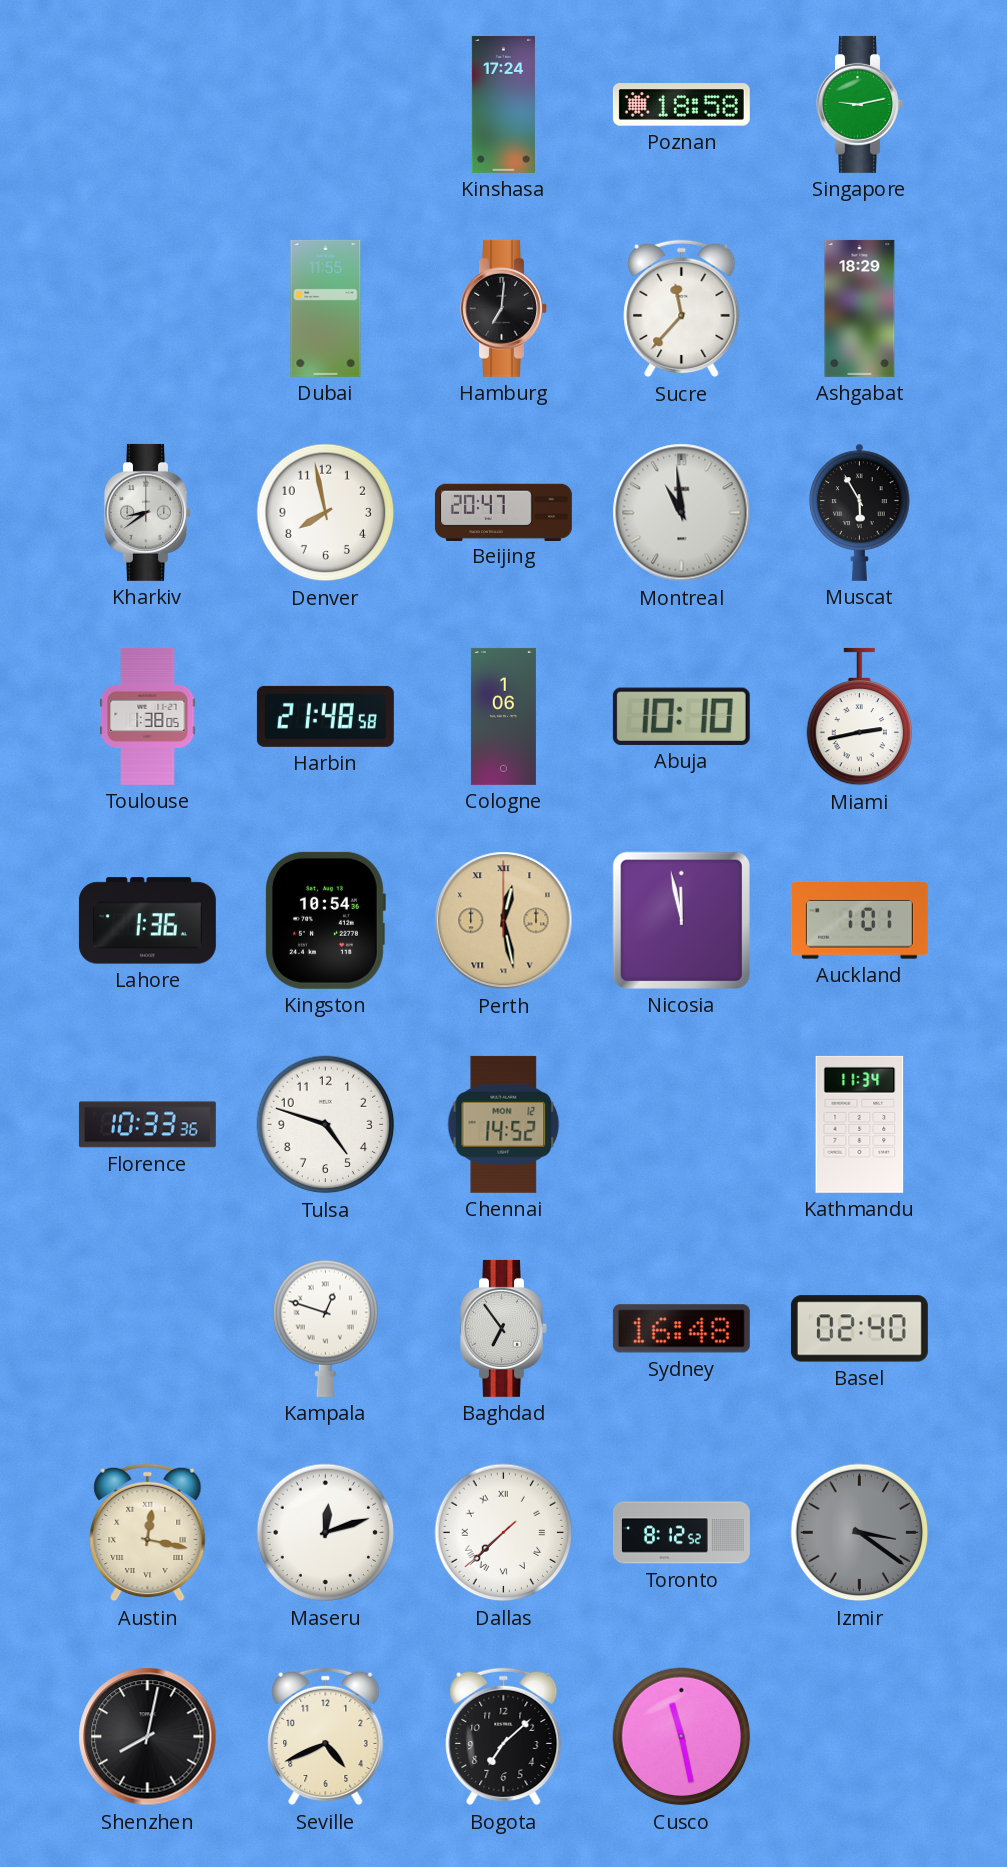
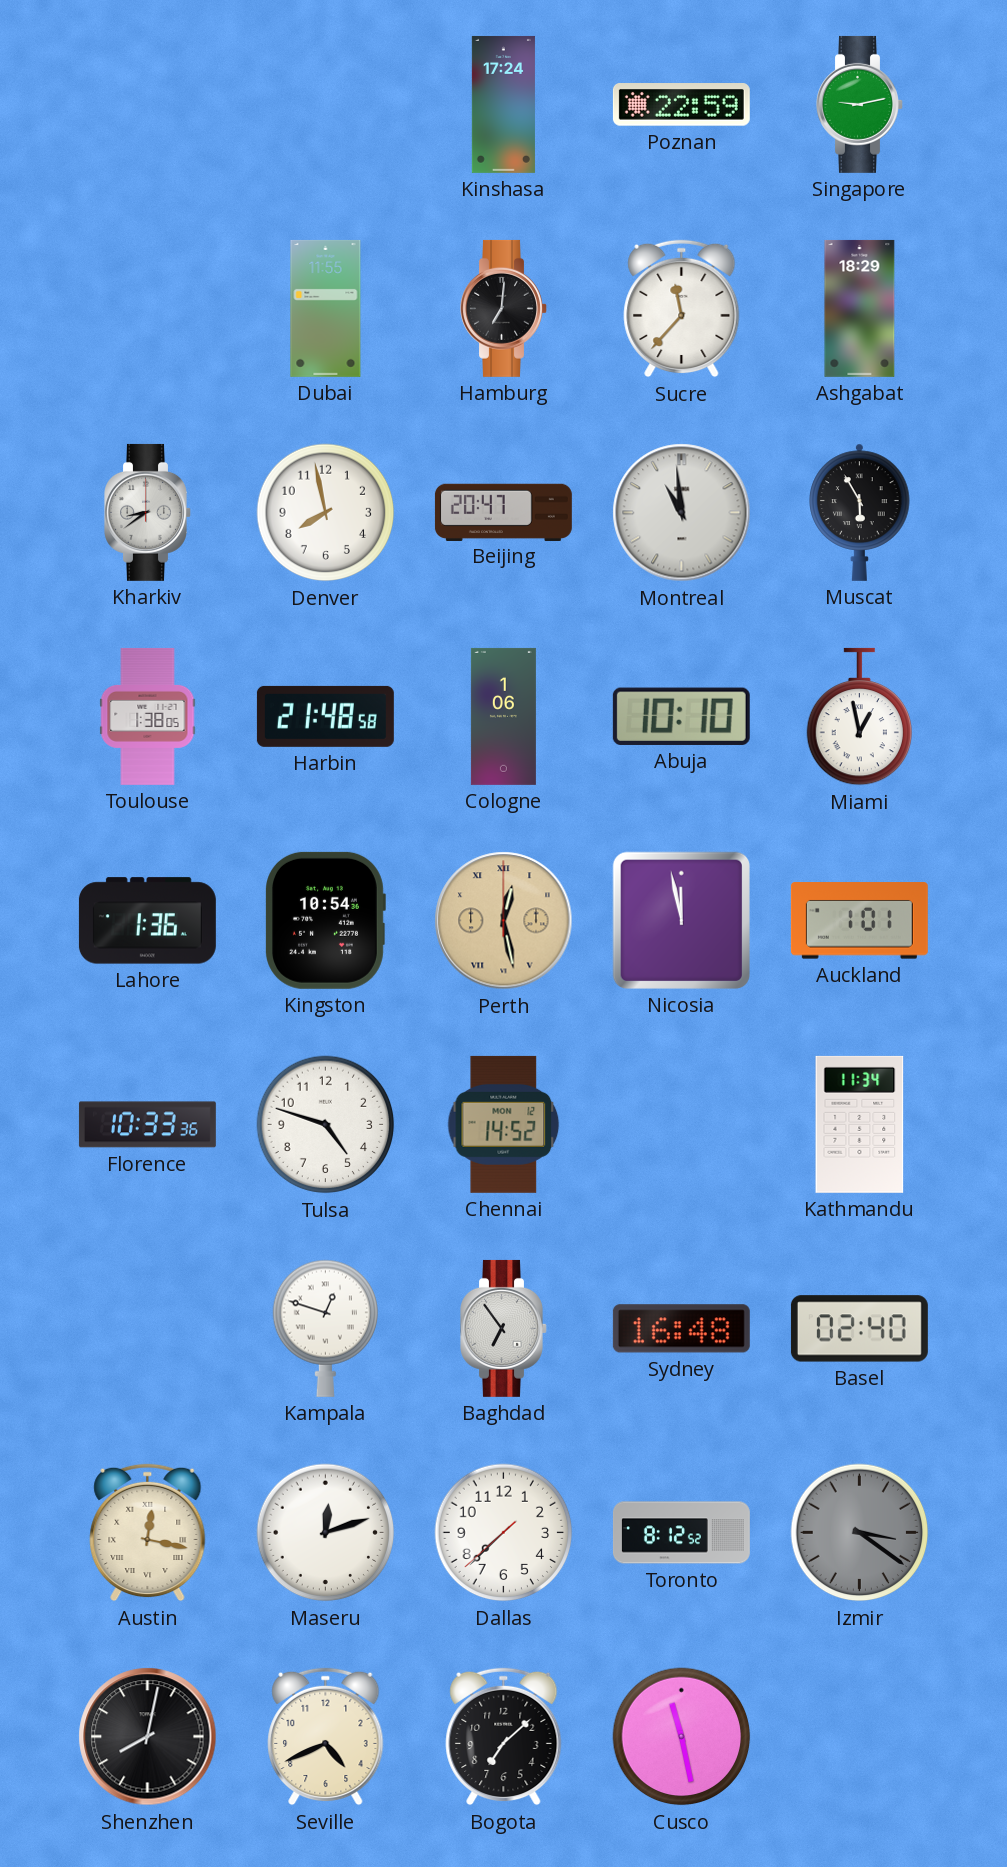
Poznan: 18:58 -> 22:59 (681, 105)
Miami: 2:43 -> 12:58 (859, 717)
Dallas numerals: Roman -> Arabic (504, 1533)
